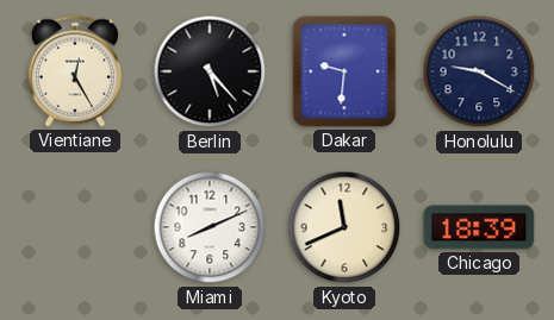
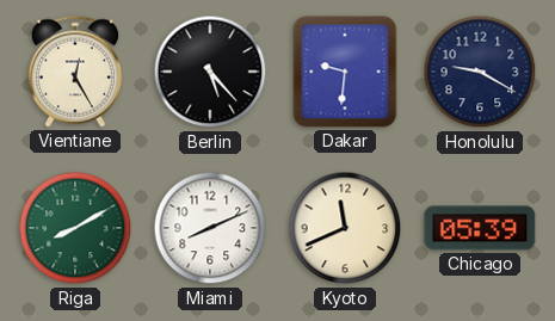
Riga: none -> 8:10 (75, 228)
Chicago: 18:39 -> 05:39 (480, 228)
